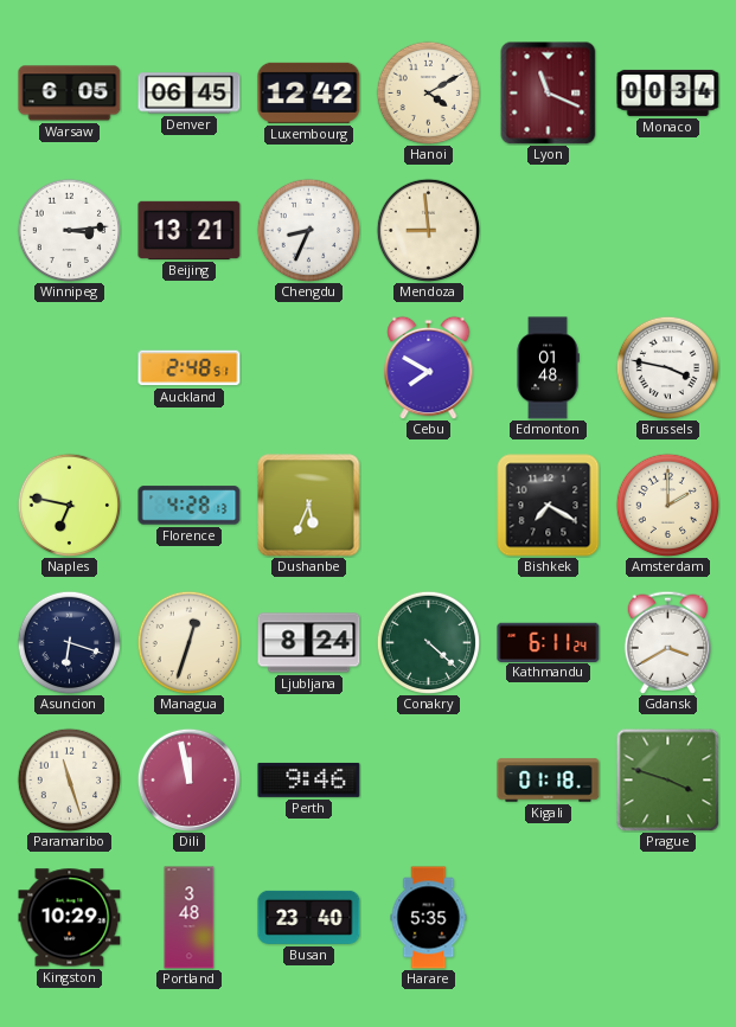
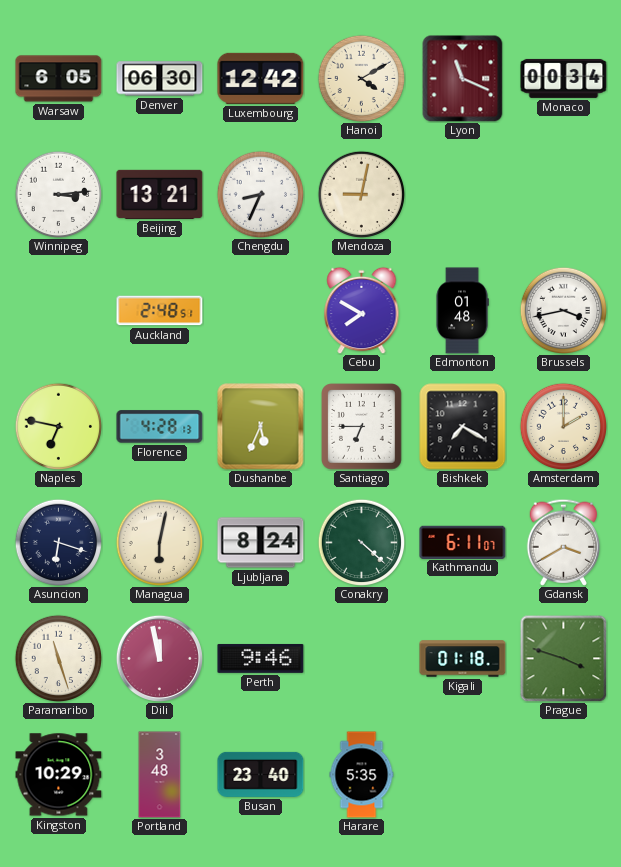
Denver: 06:45 -> 06:30 (160, 79)
Mendoza: 8:59 -> 9:02 (361, 194)
Brussels: 3:47 -> 3:43 (563, 310)
Santiago: none -> 6:45 (362, 427)
Managua: 12:33 -> 6:02 (159, 542)
Kathmandu: 6:11:24 -> 6:11:07 (463, 542)
